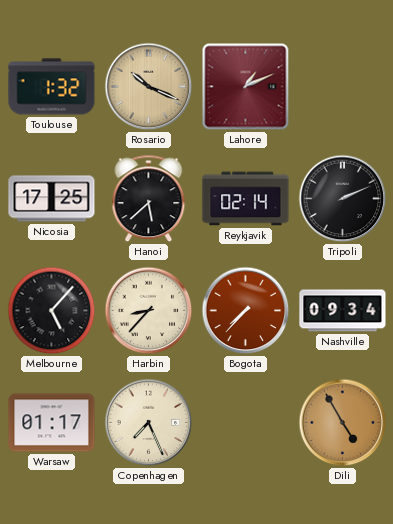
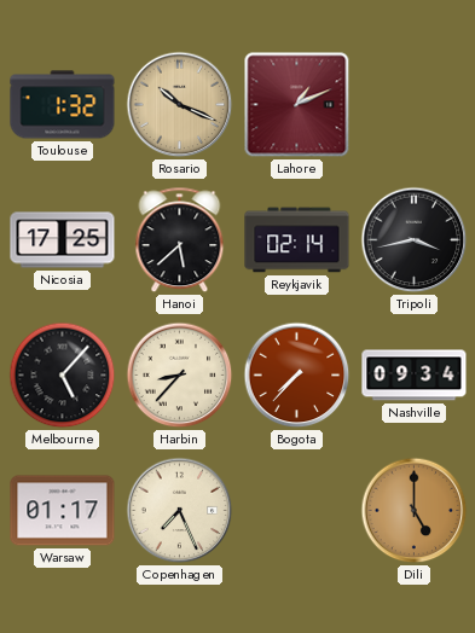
Tripoli: 2:11 -> 3:43 (415, 240)
Dili: 4:55 -> 5:00 (415, 511)
